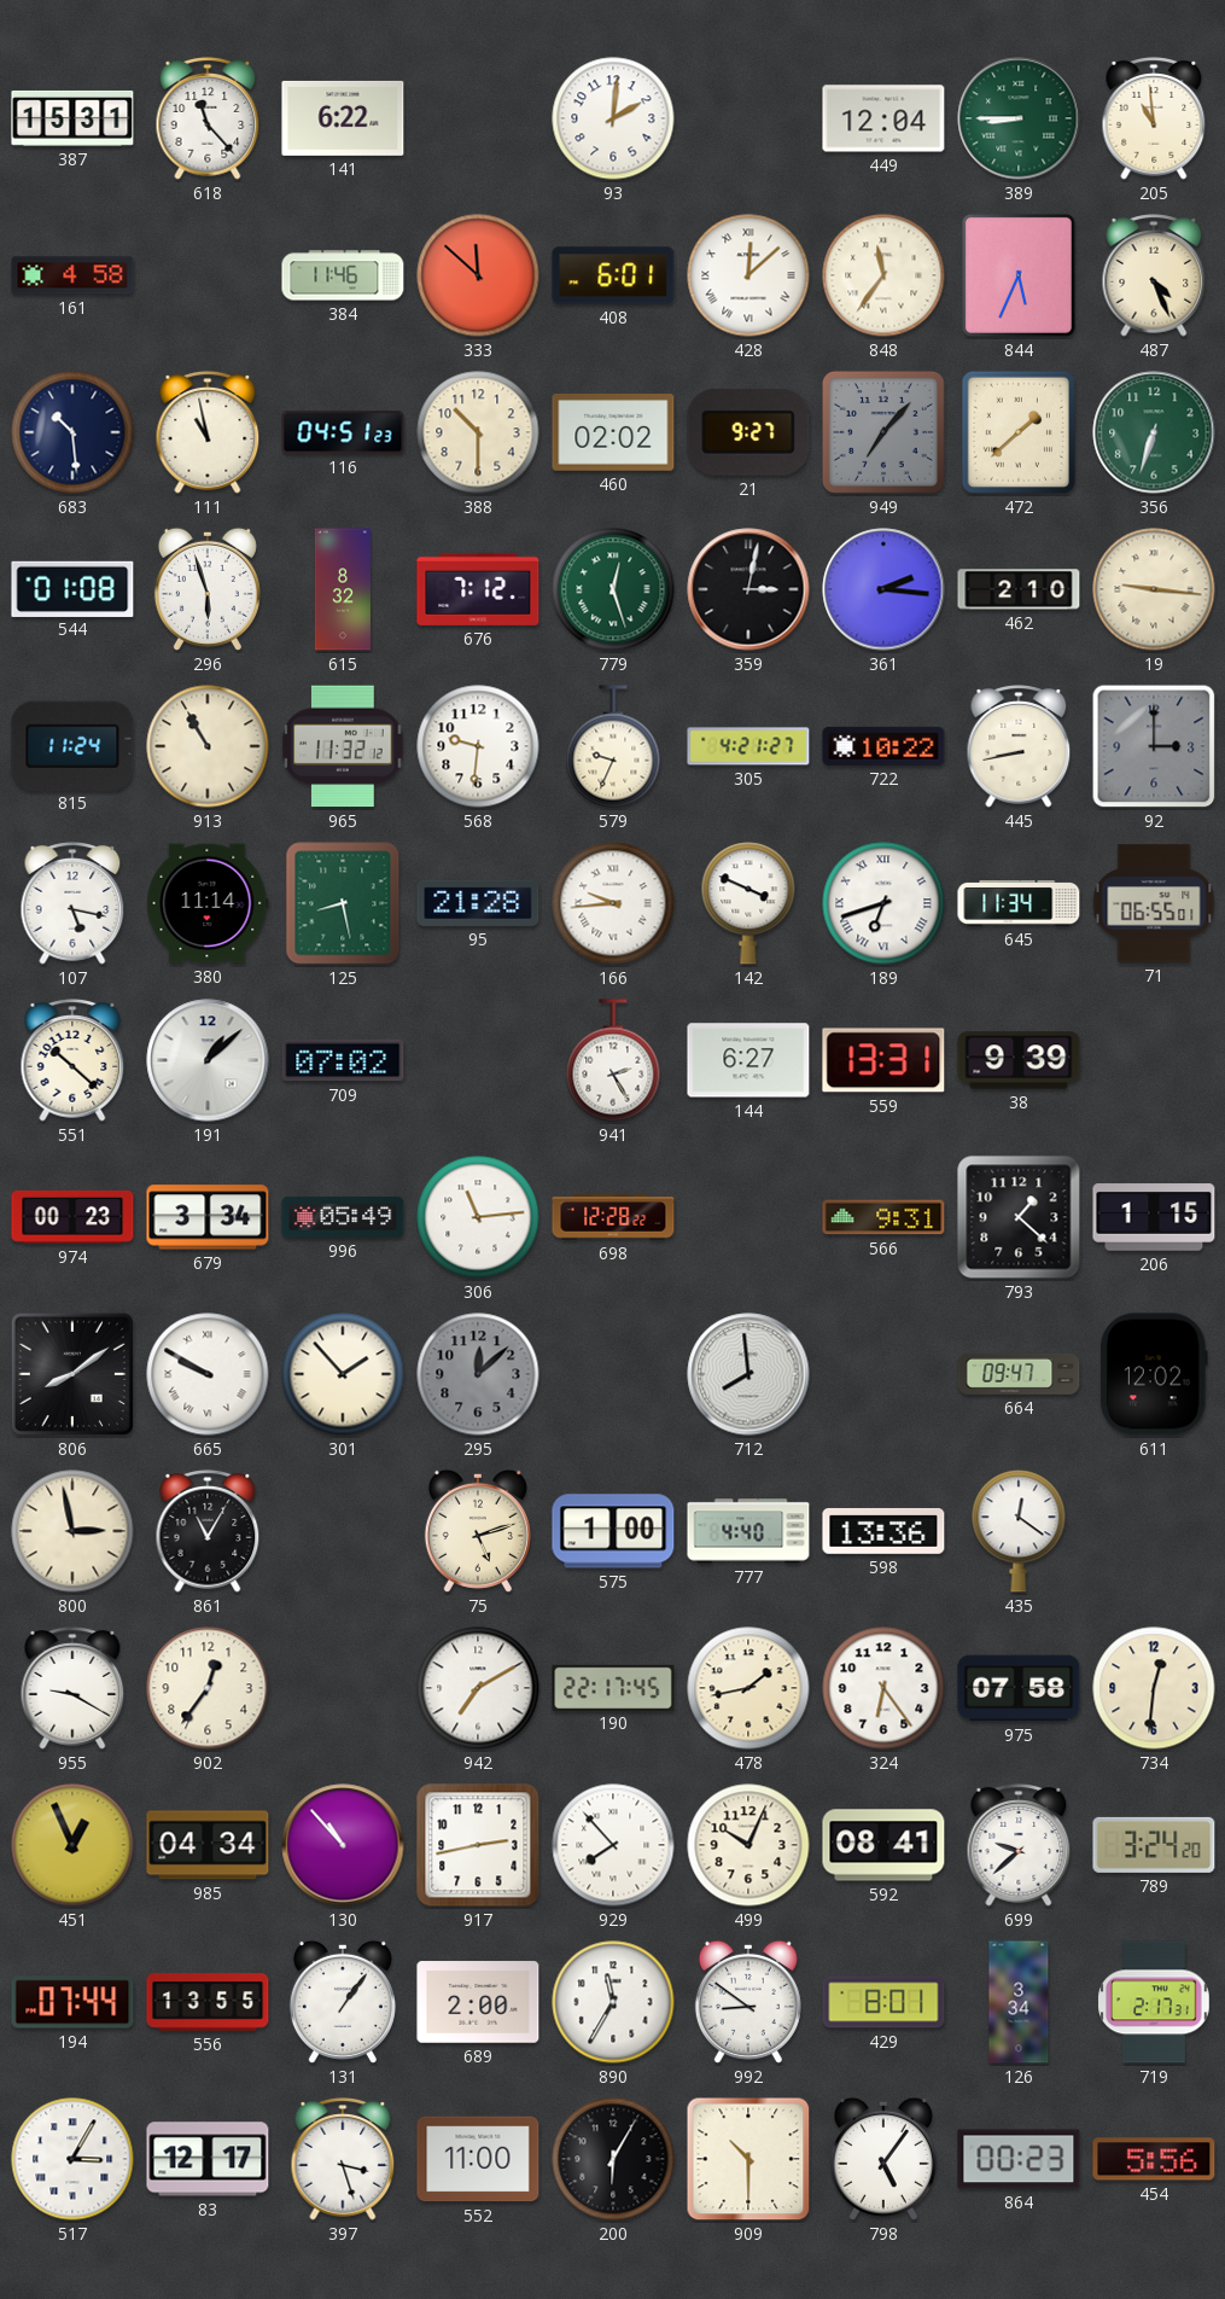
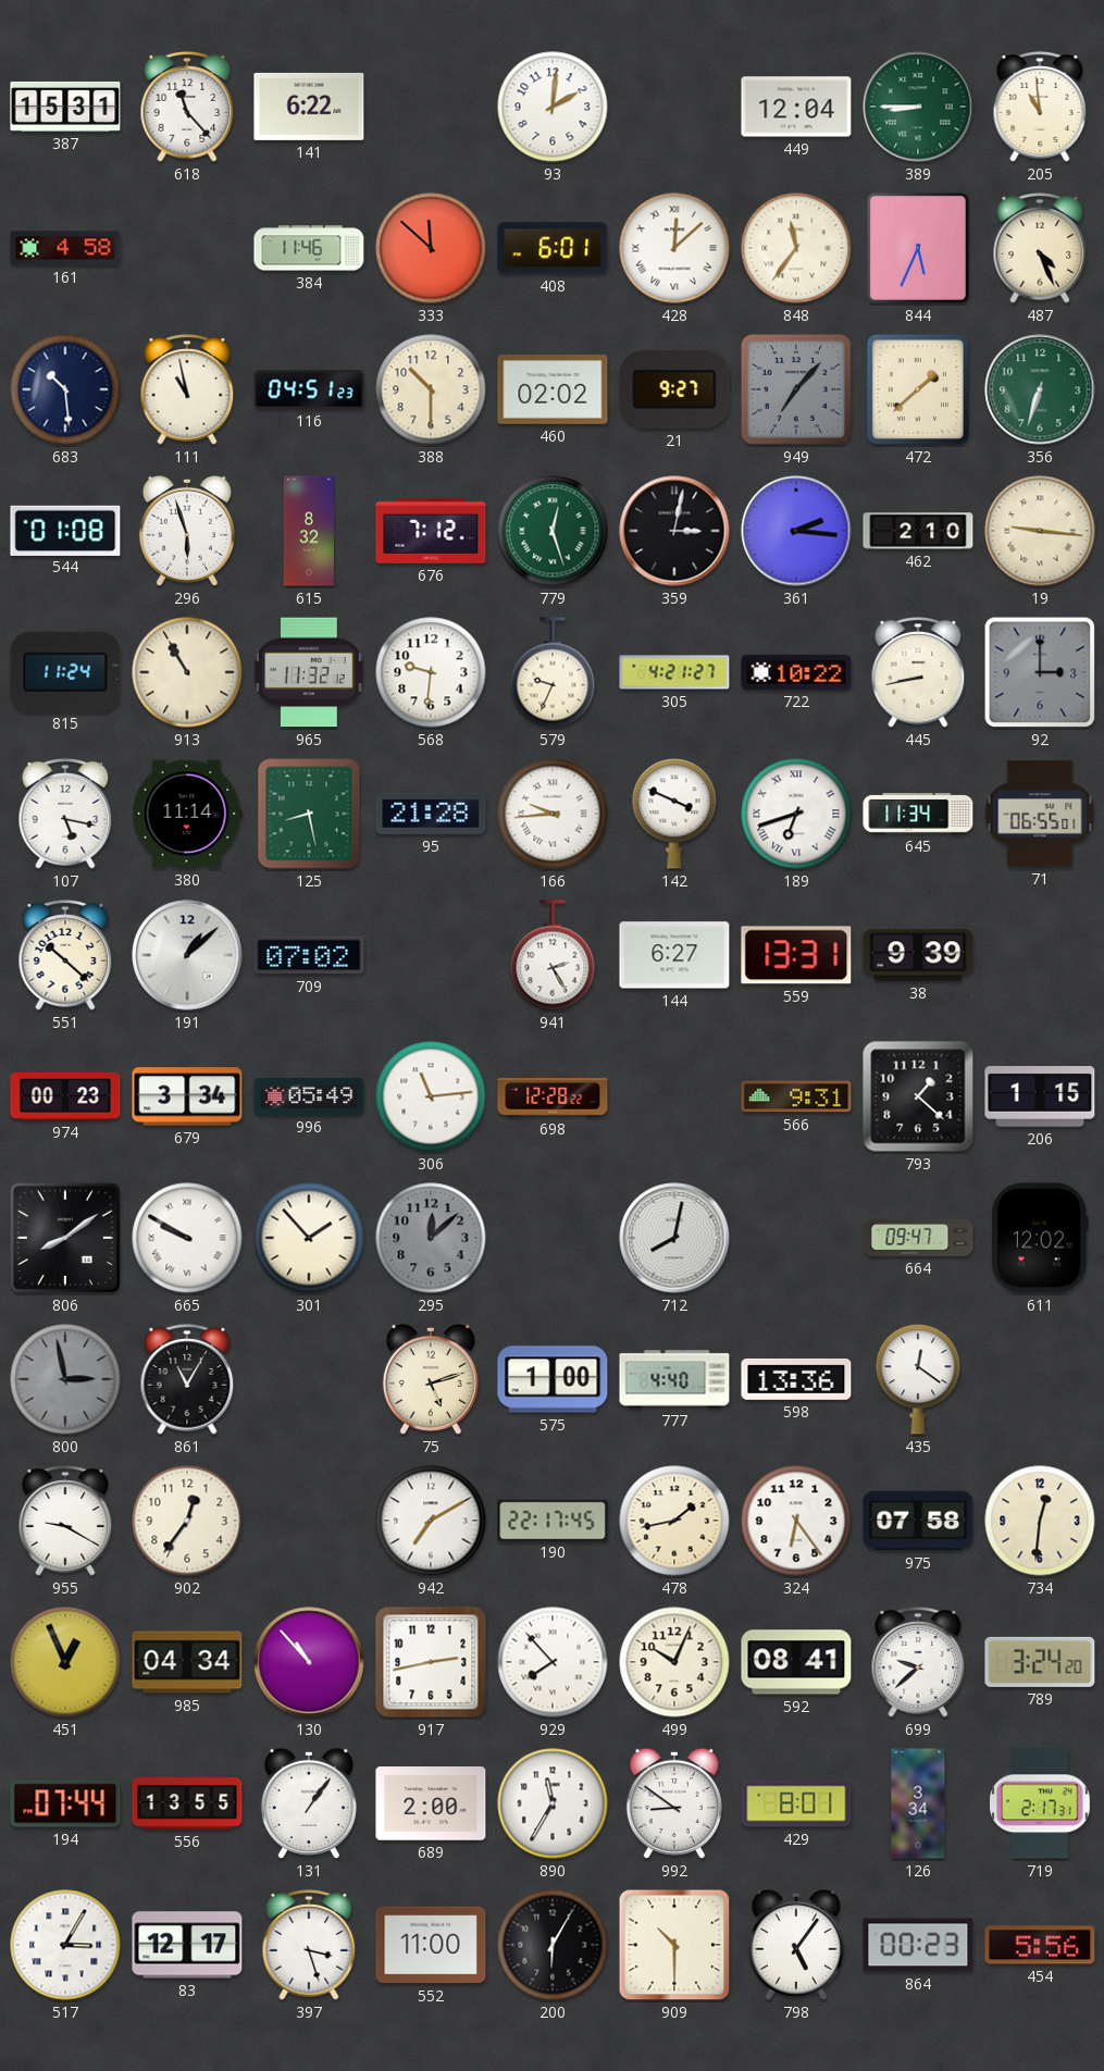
712: 7:59 -> 8:02 (674, 1238)
800 dial: cream -> grey (65, 1379)
